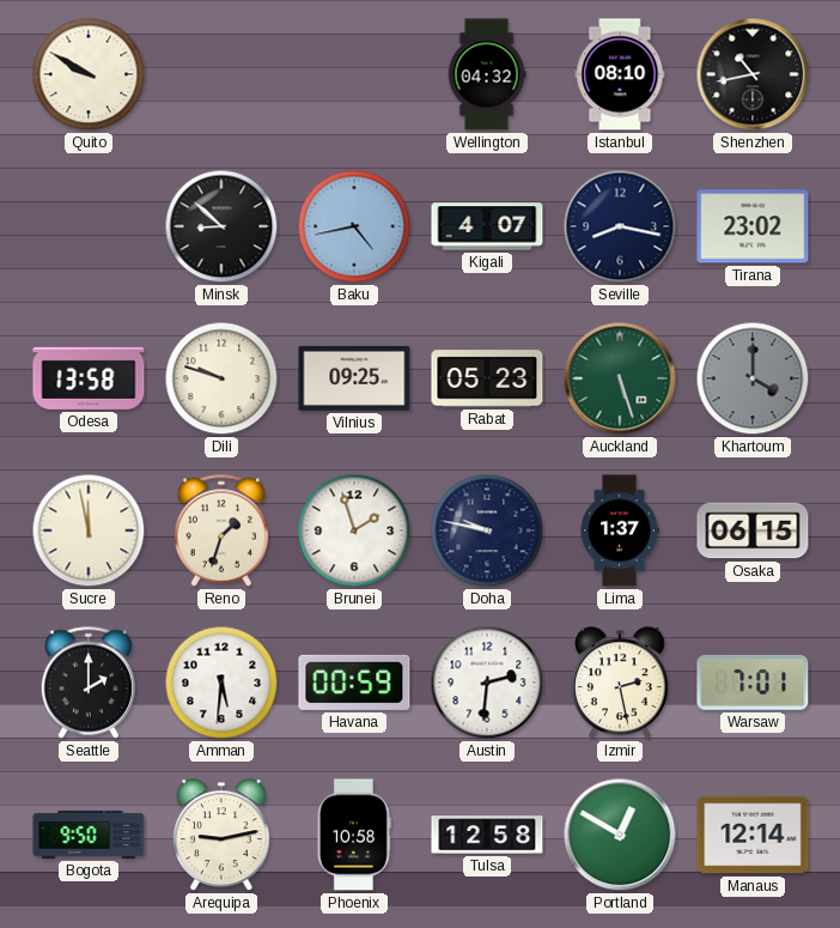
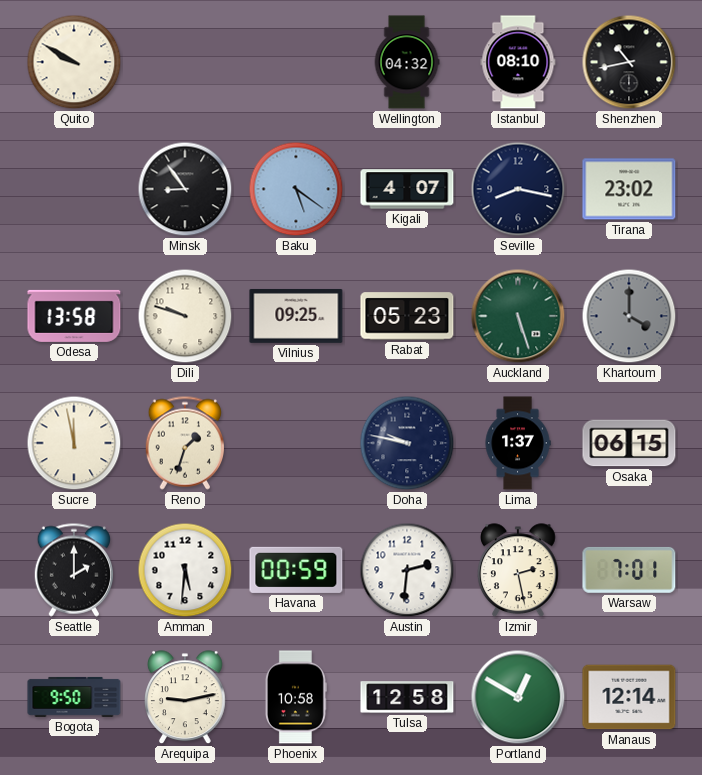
Minsk: 8:52 -> 8:54 (185, 189)
Baku: 4:43 -> 5:21 (296, 189)
Brunei: 1:57 -> none (354, 530)
